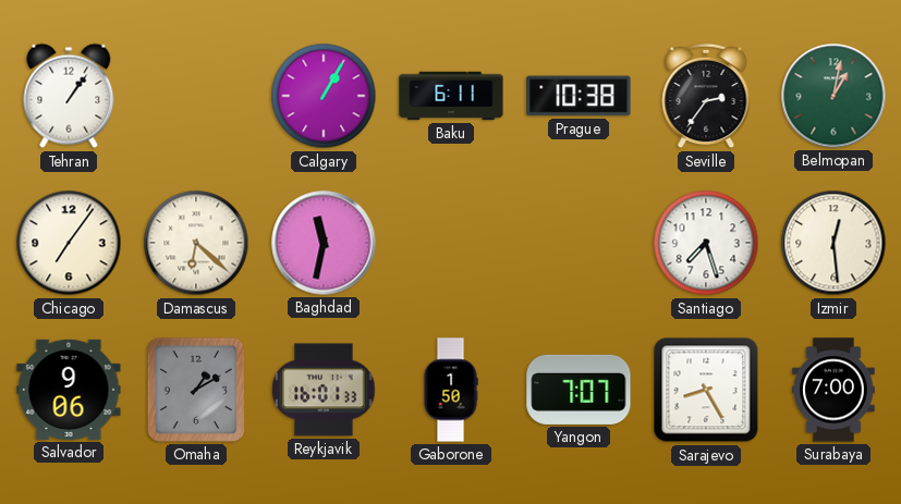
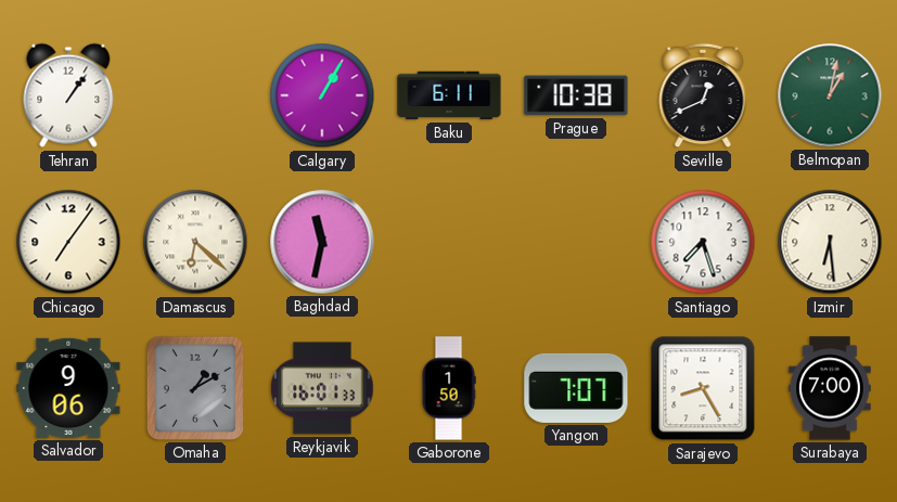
Seville: 2:36 -> 12:41 (703, 95)
Izmir: 12:29 -> 6:29 (830, 242)
